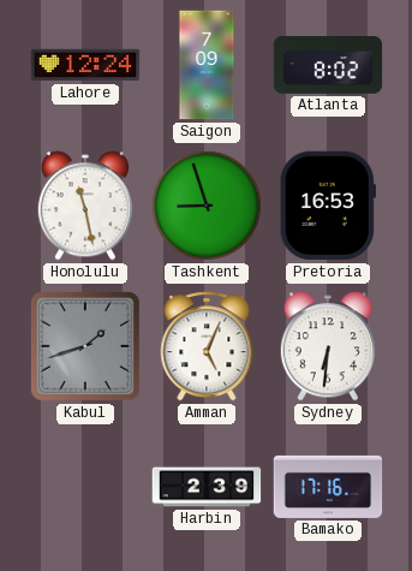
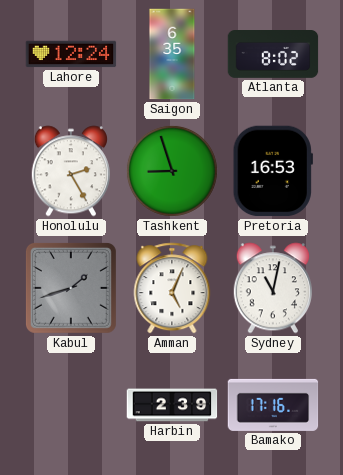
Saigon: 7:09 -> 6:35 (172, 54)
Honolulu: 11:28 -> 2:25 (71, 171)
Sydney: 6:31 -> 11:02 (273, 288)
